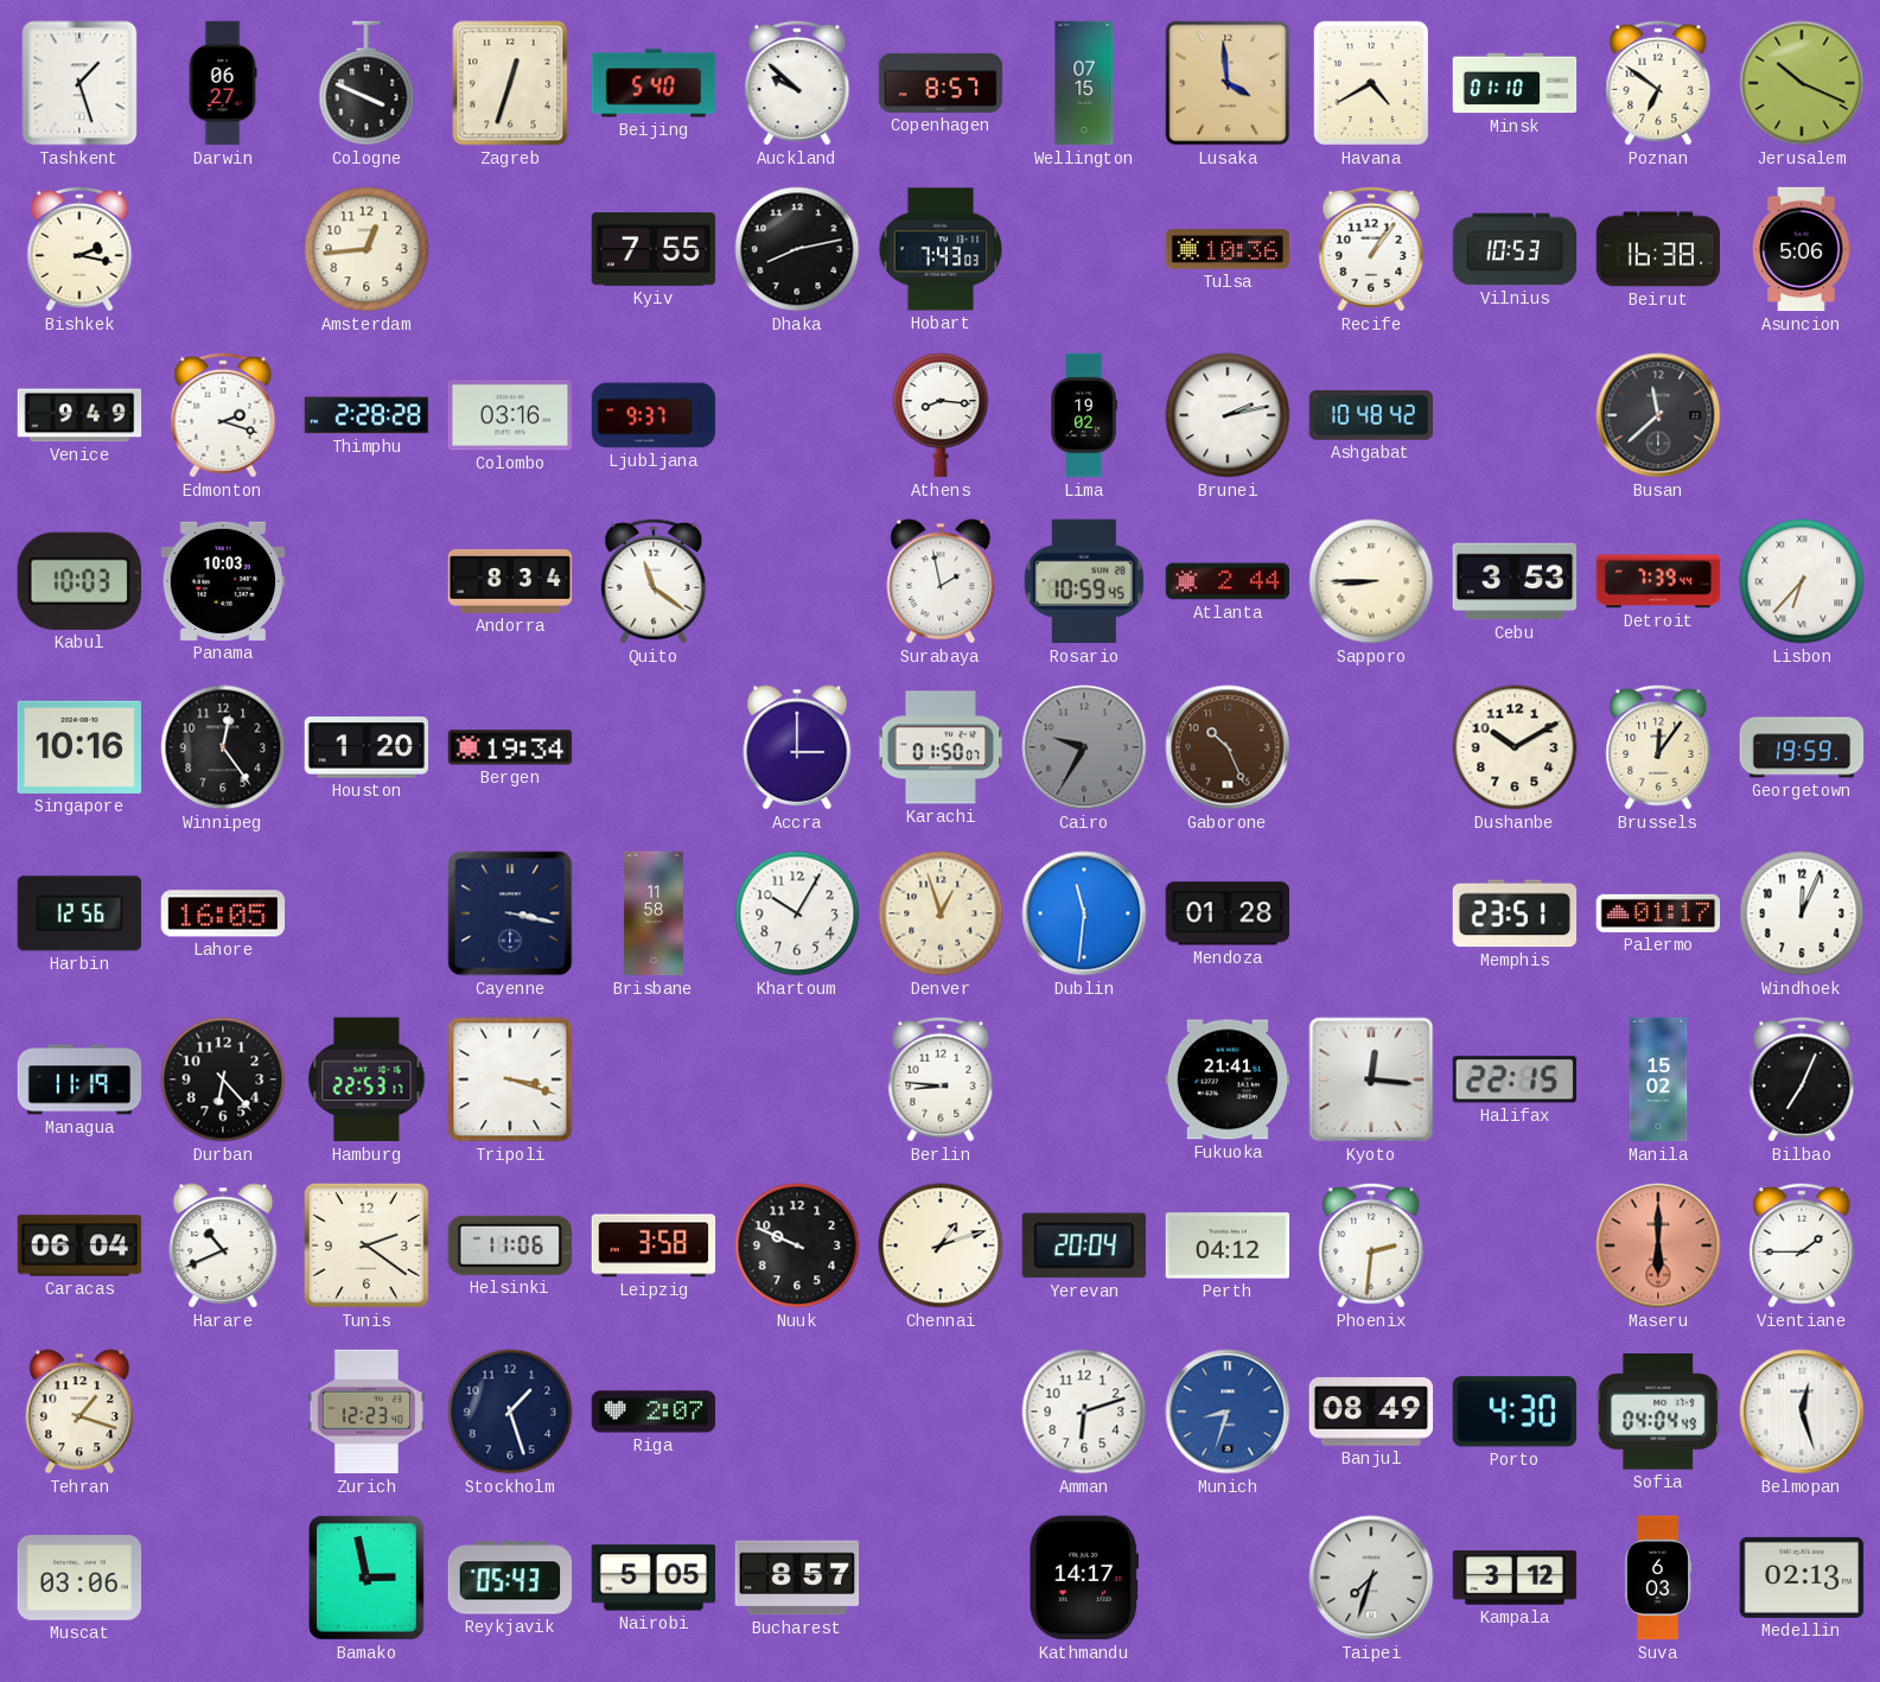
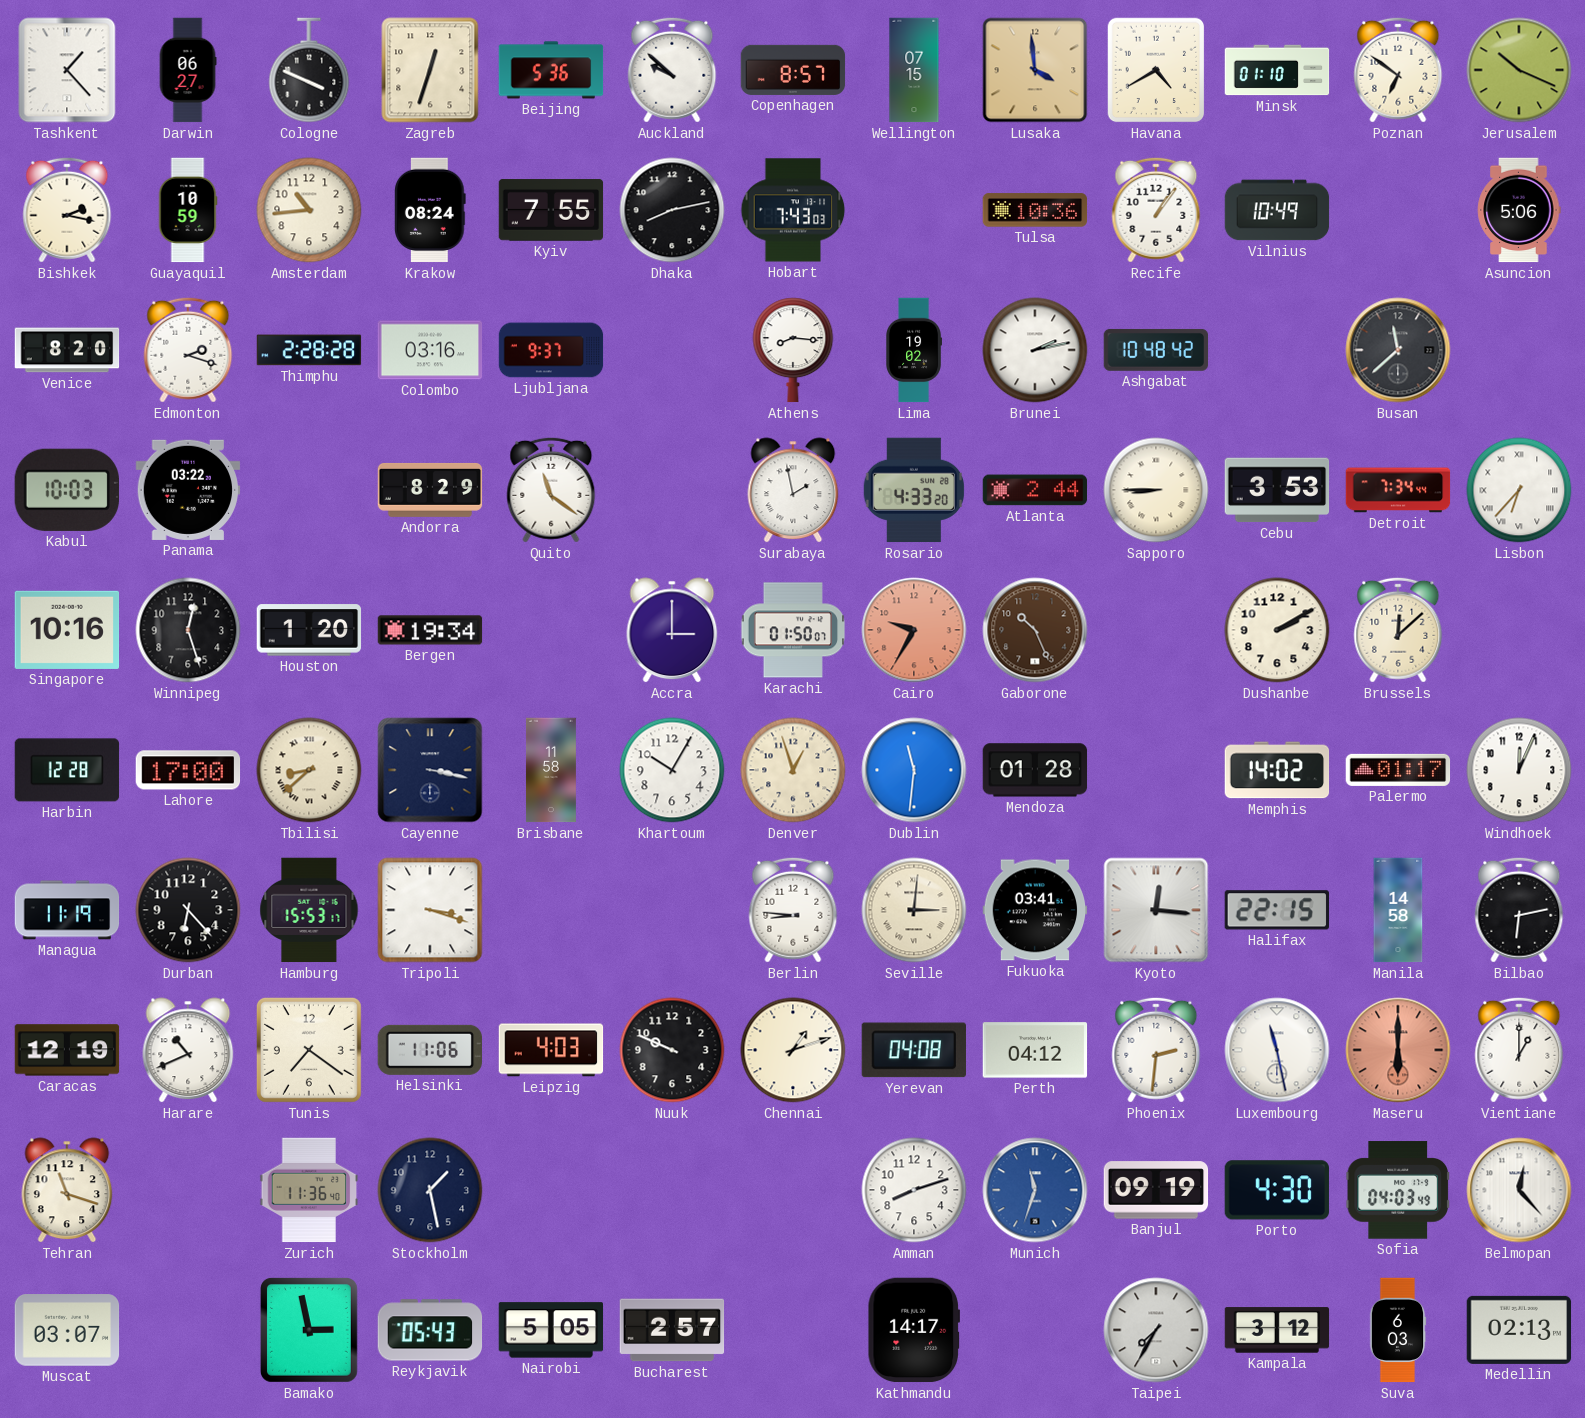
Tashkent: 1:27 -> 1:23 (67, 70)
Beijing: 5:40 -> 5:36 (551, 70)
Guayaquil: none -> 10:59 (188, 210)
Amsterdam: 12:44 -> 10:44 (309, 210)
Krakow: none -> 08:24 (431, 210)
Vilnius: 10:53 -> 10:49 (1277, 210)
Beirut: 16:38 -> none (1658, 249)
Venice: 9:49 -> 8:20 (67, 350)
Panama: 10:03 -> 03:22 (188, 490)
Andorra: 8:34 -> 8:29 (430, 490)
Rosario: 10:59 -> 4:33 (914, 490)
Detroit: 7:39 -> 7:34 (1398, 490)
Winnipeg: 12:24 -> 12:27 (188, 630)
Cairo dial: grey -> salmon (914, 630)
Dushanbe: 10:10 -> 2:10 (1277, 630)
Brussels: 12:06 -> 12:08 (1398, 630)
Georgetown: 19:59 -> none (1802, 747)
Harbin: 12:56 -> 12:28 (67, 770)
Lahore: 16:05 -> 17:00 (188, 770)
Tbilisi: none -> 8:38 (309, 770)
Memphis: 23:51 -> 14:02 (1277, 770)
Hamburg: 22:53 -> 15:53 (309, 910)
Seville: none -> 3:01 (914, 910)
Fukuoka: 21:41 -> 03:41 (1035, 910)
Manila: 15:02 -> 14:58 (1398, 910)
Bilbao: 7:04 -> 6:13 (1519, 910)
Caracas: 06:04 -> 12:19 (67, 1050)
Tunis: 2:21 -> 7:21 (309, 1050)
Leipzig: 3:58 -> 4:03 (551, 1050)
Yerevan: 20:04 -> 04:08 (914, 1050)
Luxembourg: none -> 11:28 (1277, 1050)
Vientiane: 1:45 -> 1:00 (1519, 1050)
Tehran: 1:18 -> 11:18 (67, 1190)
Zurich: 12:23 -> 11:36 (309, 1190)
Stockholm: 1:27 -> 1:28 (430, 1190)
Riga: 2:07 -> none (654, 1412)
Amman: 6:12 -> 8:12 (914, 1190)
Munich: 8:33 -> 11:33 (1035, 1190)
Banjul: 08:49 -> 09:19 (1156, 1190)
Sofia: 04:04 -> 04:03 (1398, 1190)
Belmopan: 12:27 -> 12:23 (1519, 1190)
Muscat: 03:06 -> 03:07 (67, 1330)
Bucharest: 8:57 -> 2:57 (672, 1330)
Taipei: 7:33 -> 7:35 (1156, 1330)
